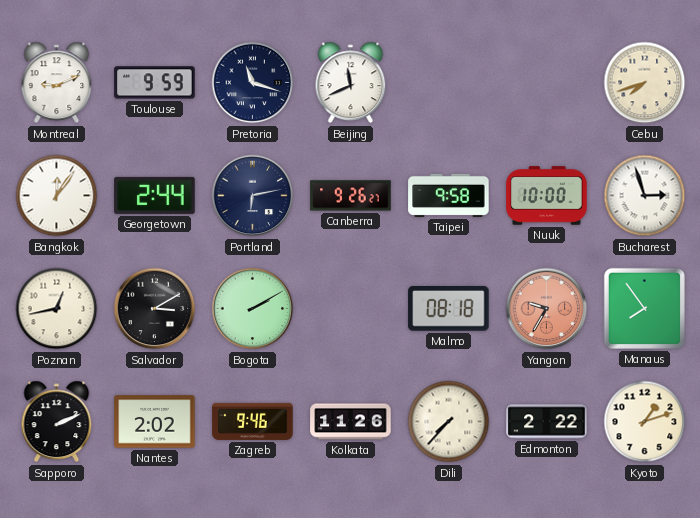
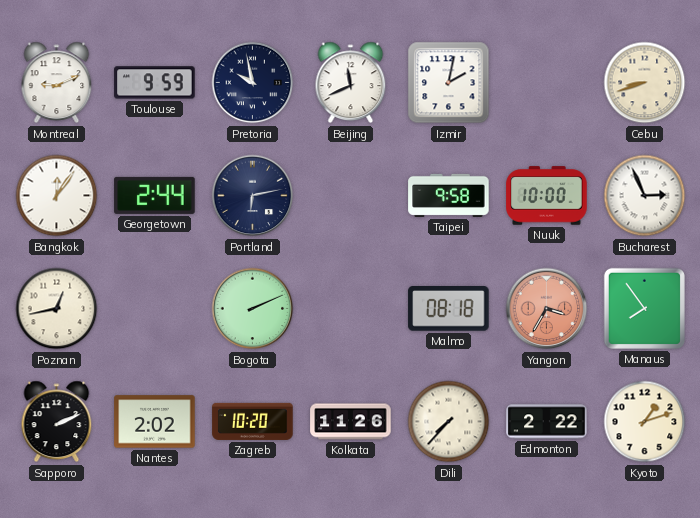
Pretoria: 11:18 -> 9:58 (253, 83)
Izmir: none -> 2:02 (449, 83)
Cebu: 7:42 -> 8:42 (645, 83)
Canberra: 9:26 -> none (351, 196)
Bucharest: 2:57 -> 2:56 (645, 196)
Salvador: 3:10 -> none (155, 309)
Bogota: 2:10 -> 2:11 (253, 309)
Yangon: 9:35 -> 3:35 (547, 309)
Zagreb: 9:46 -> 10:20 (253, 421)
